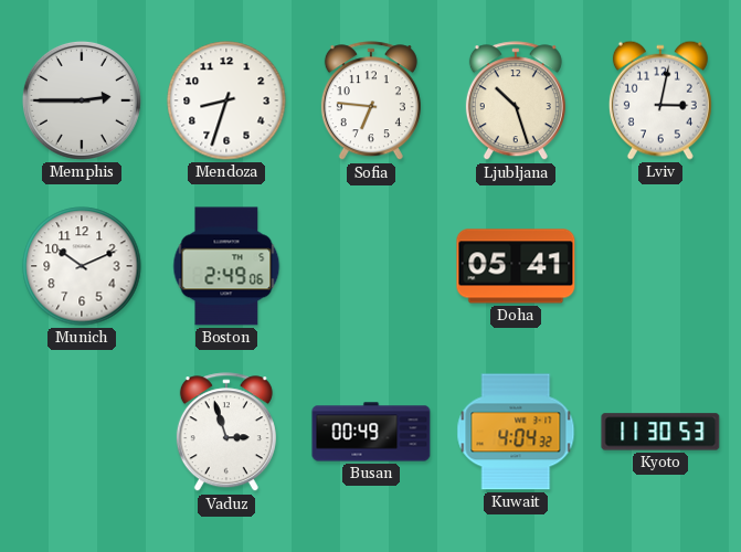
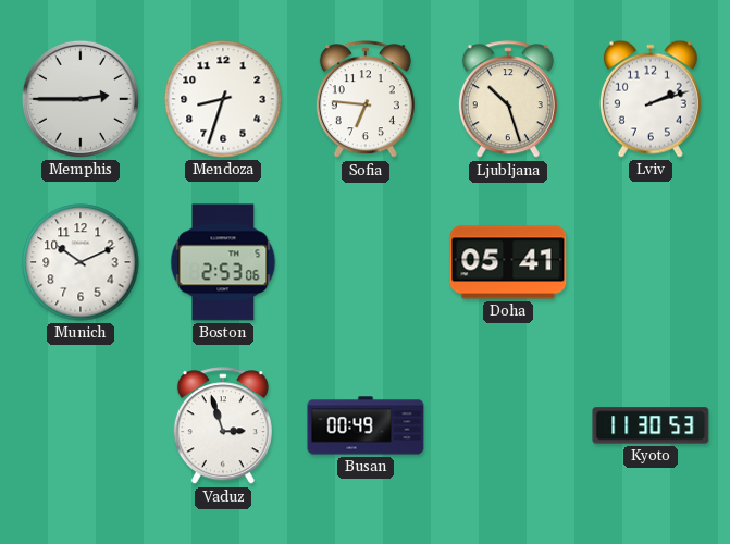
Lviv: 3:02 -> 2:12 (651, 99)
Boston: 2:49 -> 2:53 (223, 262)
Kuwait: 4:04 -> none (516, 432)
